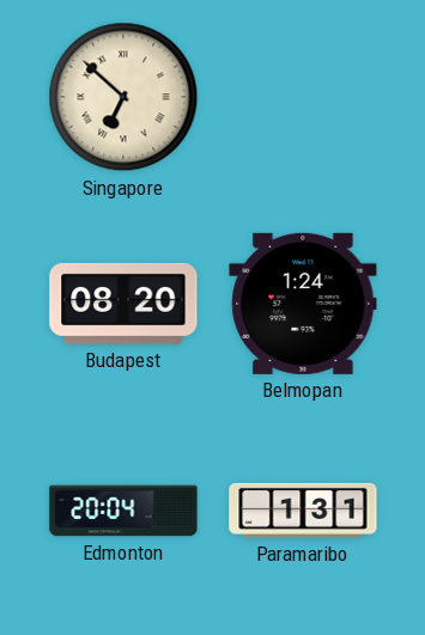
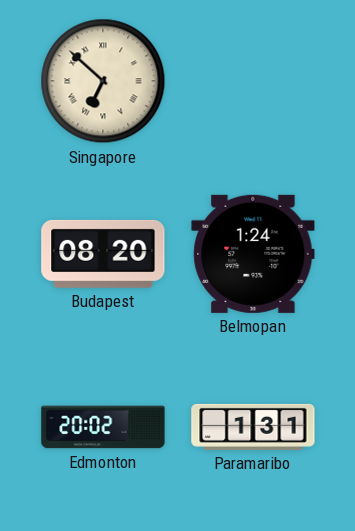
Edmonton: 20:04 -> 20:02 (103, 427)
